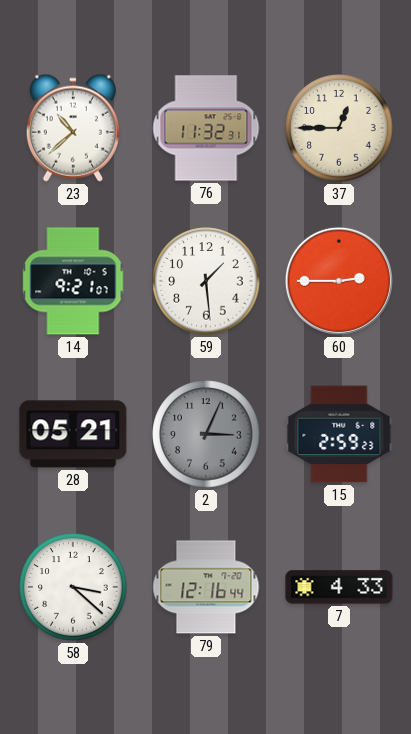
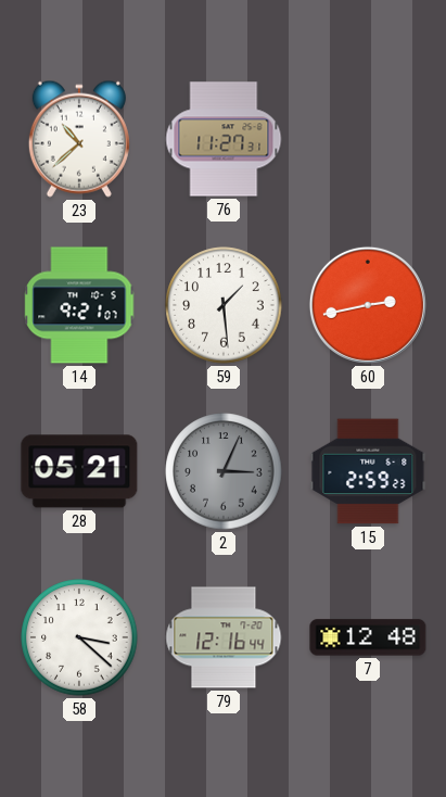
76: 11:32 -> 11:27 (224, 139)
37: 12:45 -> none (339, 128)
60: 2:45 -> 2:43 (368, 305)
7: 4:33 -> 12:48 (368, 637)
